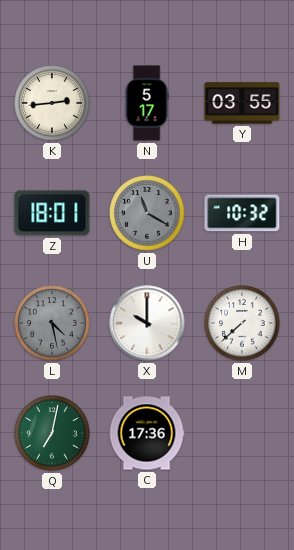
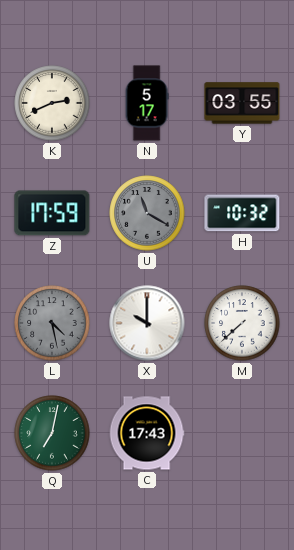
K: 2:44 -> 2:41 (52, 103)
Z: 18:01 -> 17:59 (52, 213)
C: 17:36 -> 17:43 (147, 433)
